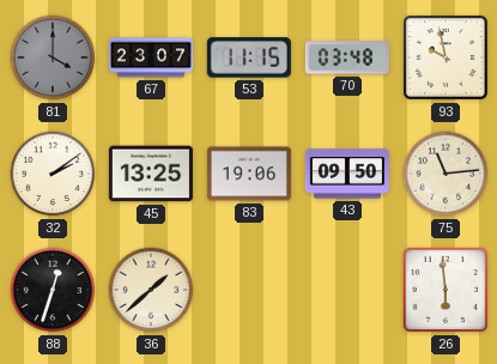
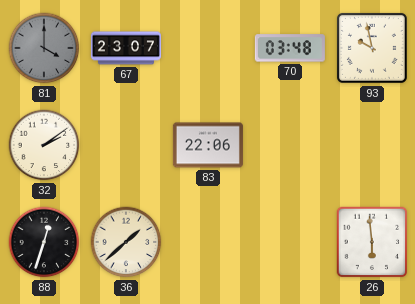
53: 11:15 -> none (249, 57)
45: 13:25 -> none (151, 174)
83: 19:06 -> 22:06 (208, 145)
43: 09:50 -> none (347, 174)
75: 11:14 -> none (446, 174)
